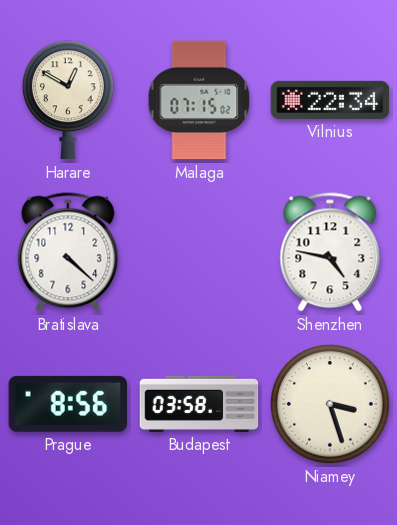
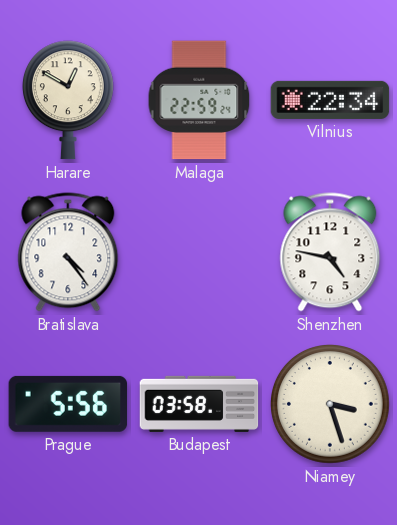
Malaga: 07:15 -> 22:59 (199, 100)
Bratislava: 4:22 -> 4:24 (68, 252)
Prague: 8:56 -> 5:56 (68, 404)
